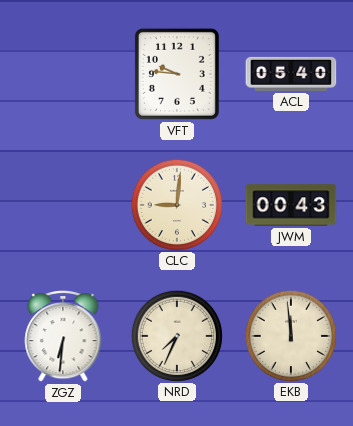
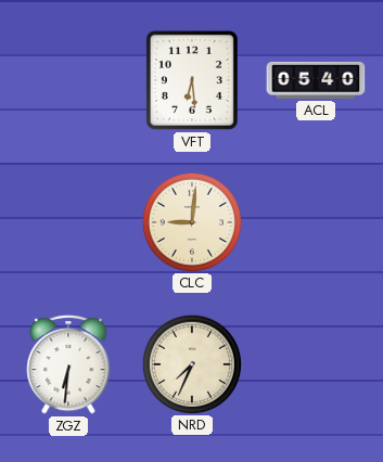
VFT: 9:46 -> 6:29 (192, 80)
JWM: 00:43 -> none (291, 205)
EKB: 11:59 -> none (290, 335)
